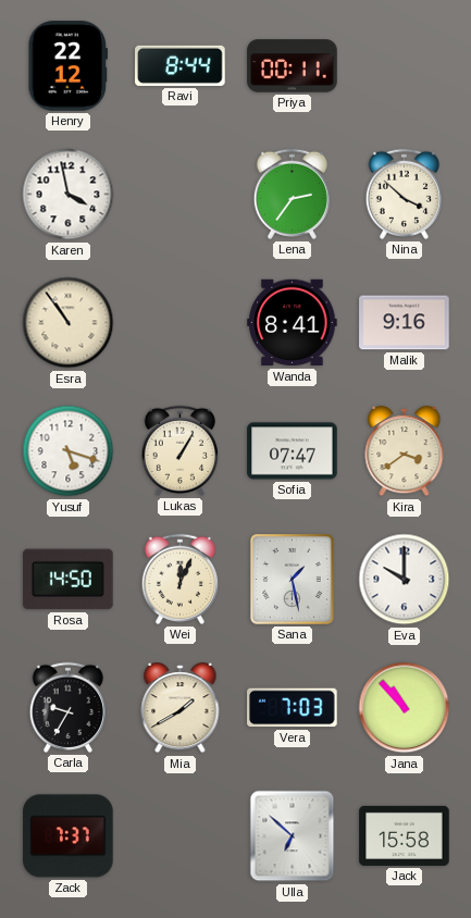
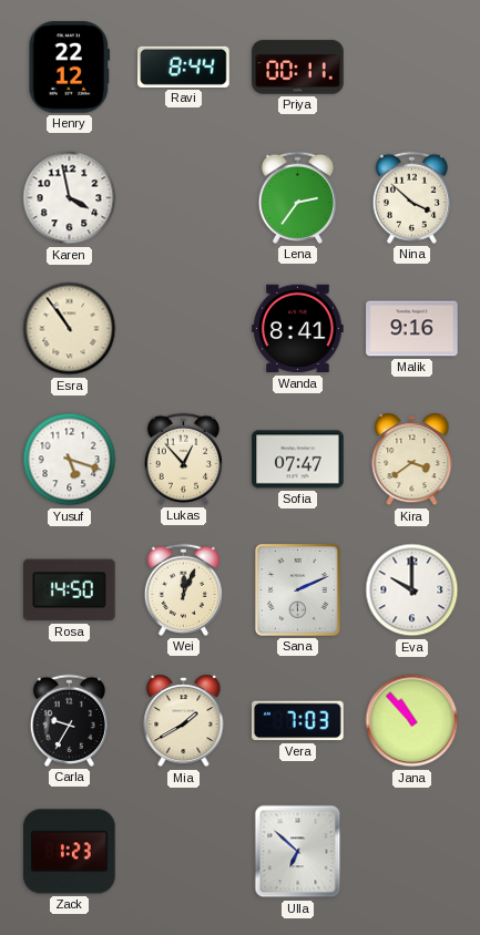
Lukas: 1:05 -> 12:53 (183, 459)
Sana: 1:28 -> 2:11 (298, 590)
Zack: 7:37 -> 1:23 (70, 852)
Jack: 15:58 -> none (405, 835)
